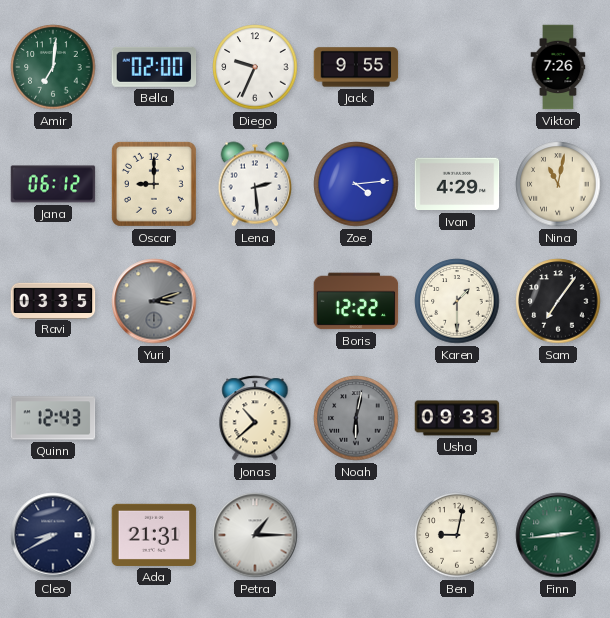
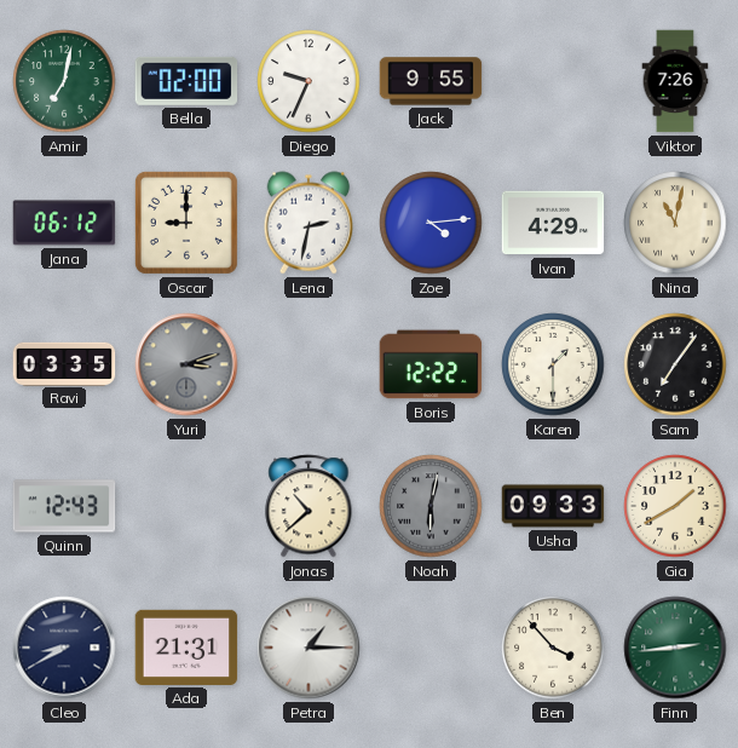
Amir: 7:01 -> 7:02 (64, 81)
Lena: 2:29 -> 2:32 (309, 223)
Gia: none -> 1:40 (675, 506)
Ben: 9:02 -> 3:53 (553, 648)
